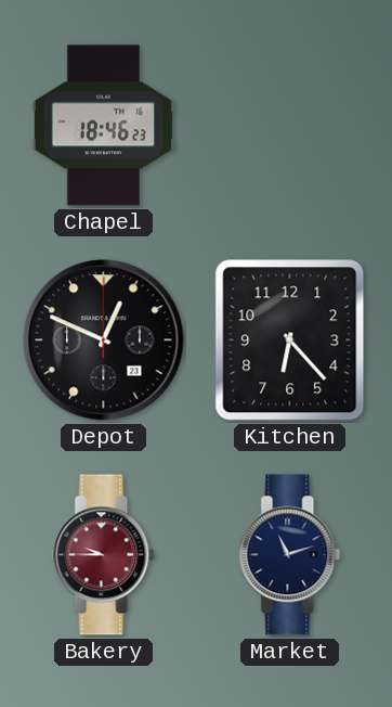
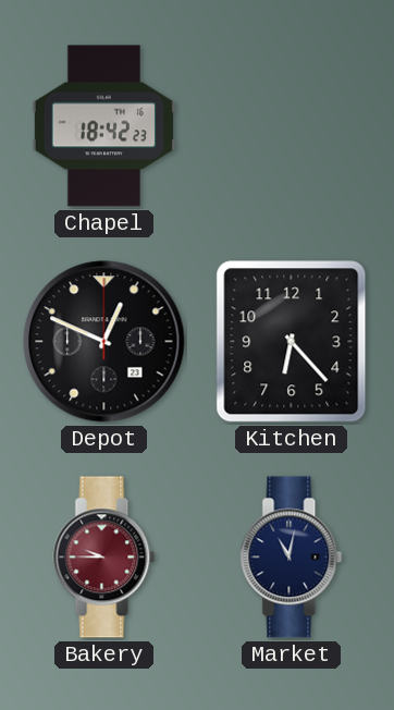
Chapel: 18:46 -> 18:42 (103, 126)
Market: 11:12 -> 11:02 (292, 558)
